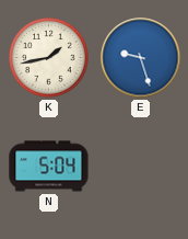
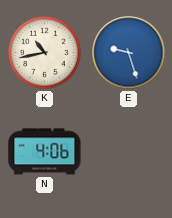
K: 1:43 -> 10:43 (45, 53)
N: 5:04 -> 4:06 (45, 152)
